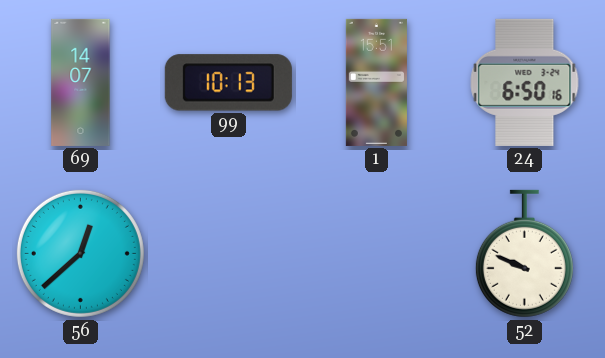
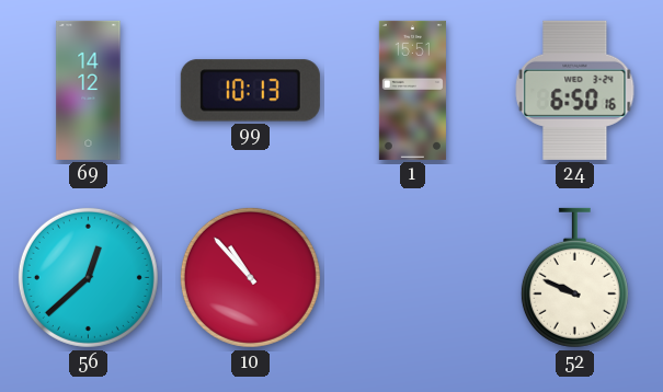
69: 14:07 -> 14:12 (89, 90)
10: none -> 10:53 (250, 277)
